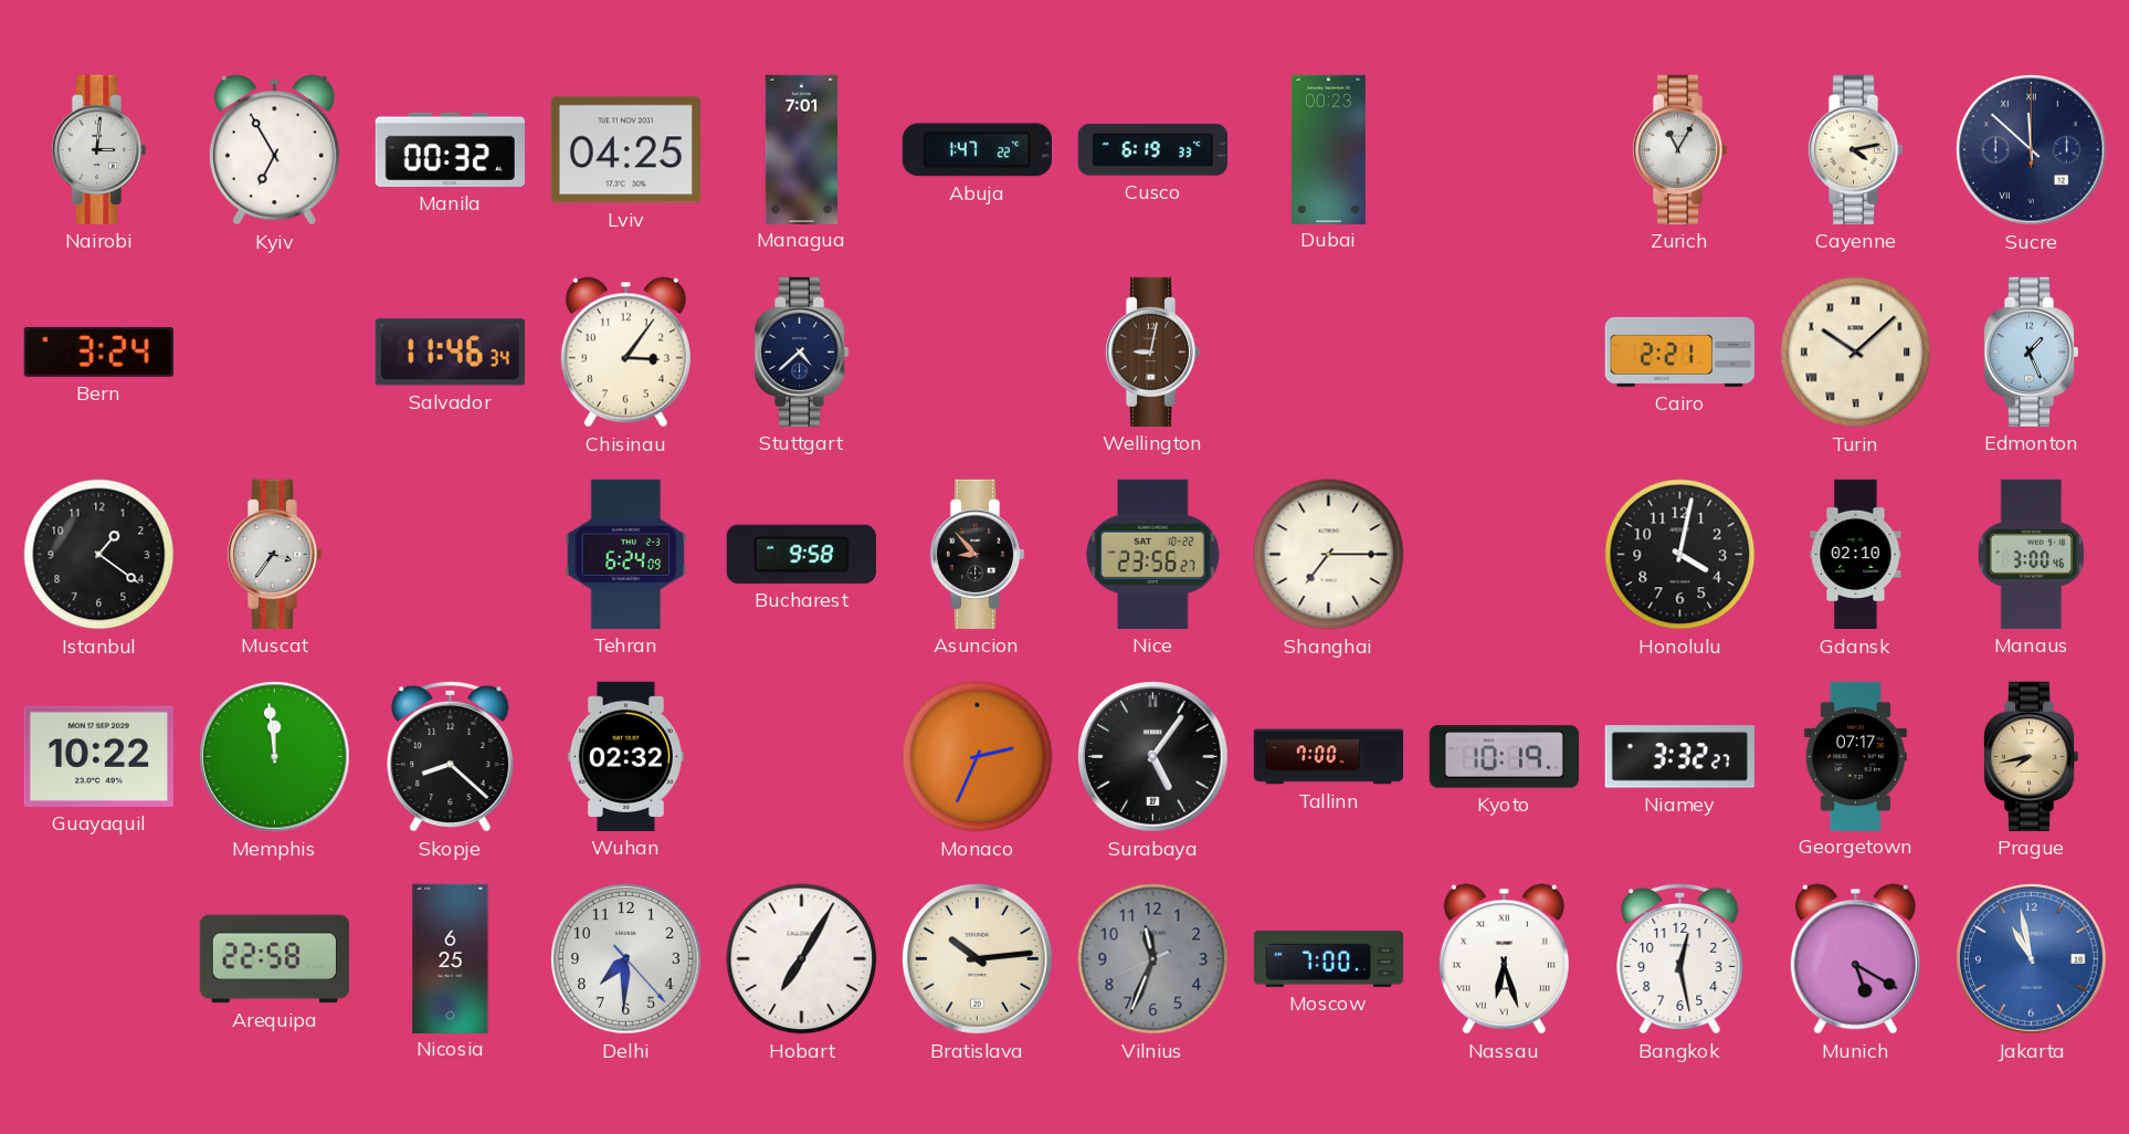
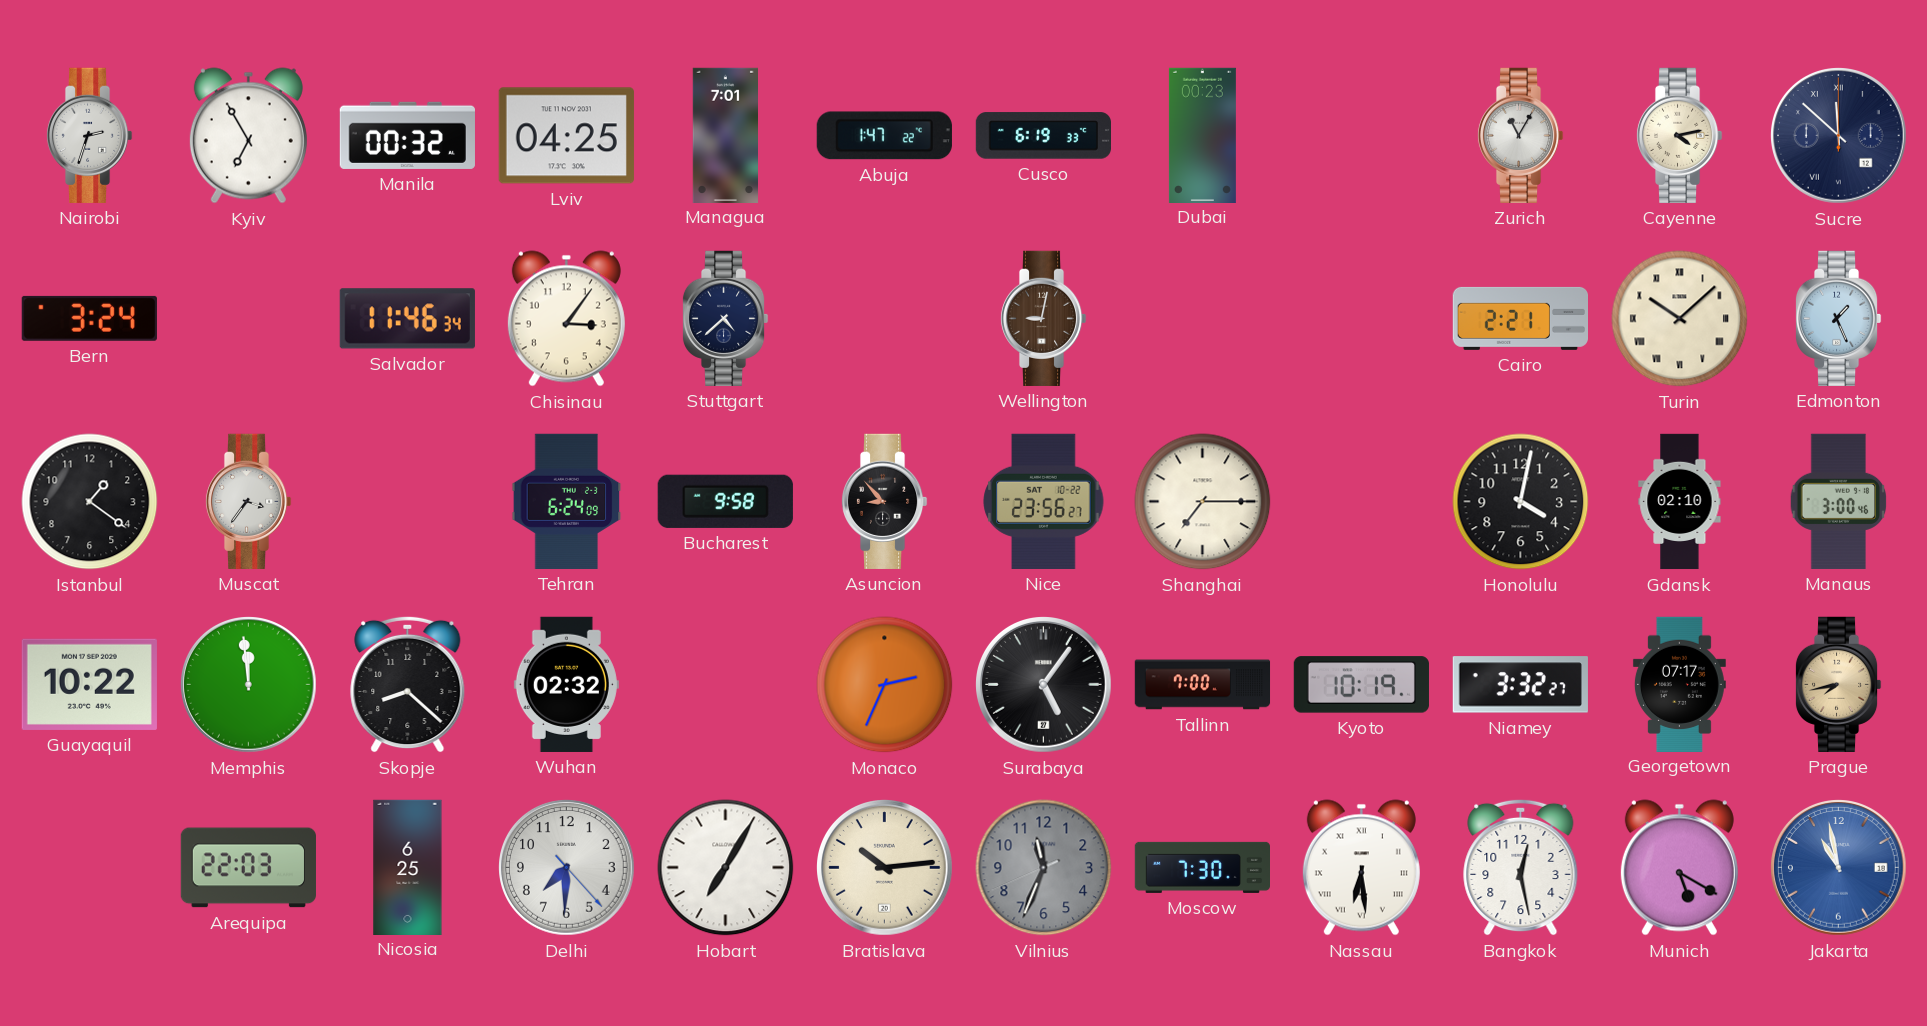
Nairobi: 3:01 -> 2:33 (89, 135)
Arequipa: 22:58 -> 22:03 (248, 868)
Moscow: 7:00 -> 7:30 (1202, 867)
Nassau: 6:27 -> 6:29 (1361, 868)
